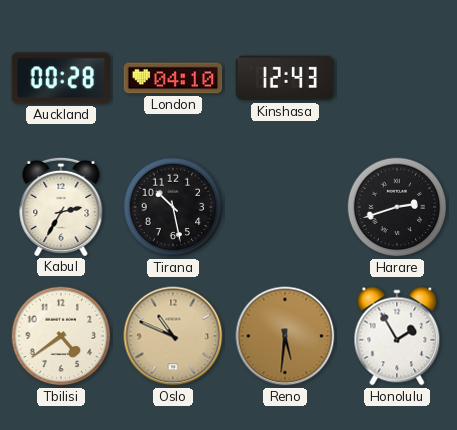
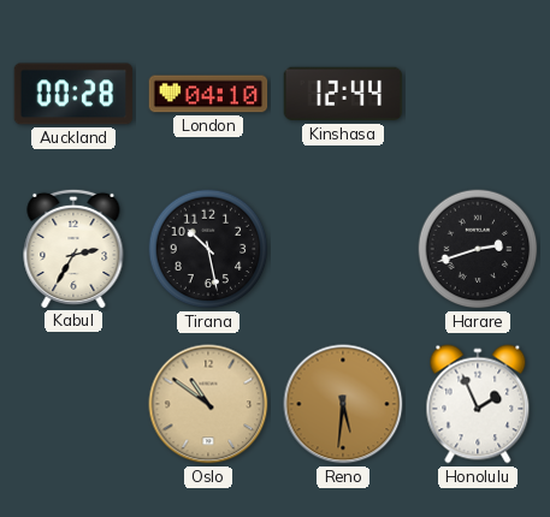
Kinshasa: 12:43 -> 12:44 (343, 94)
Tbilisi: 4:39 -> none (61, 336)
Oslo: 10:49 -> 10:51 (208, 404)
Honolulu: 1:55 -> 1:56 (478, 404)
